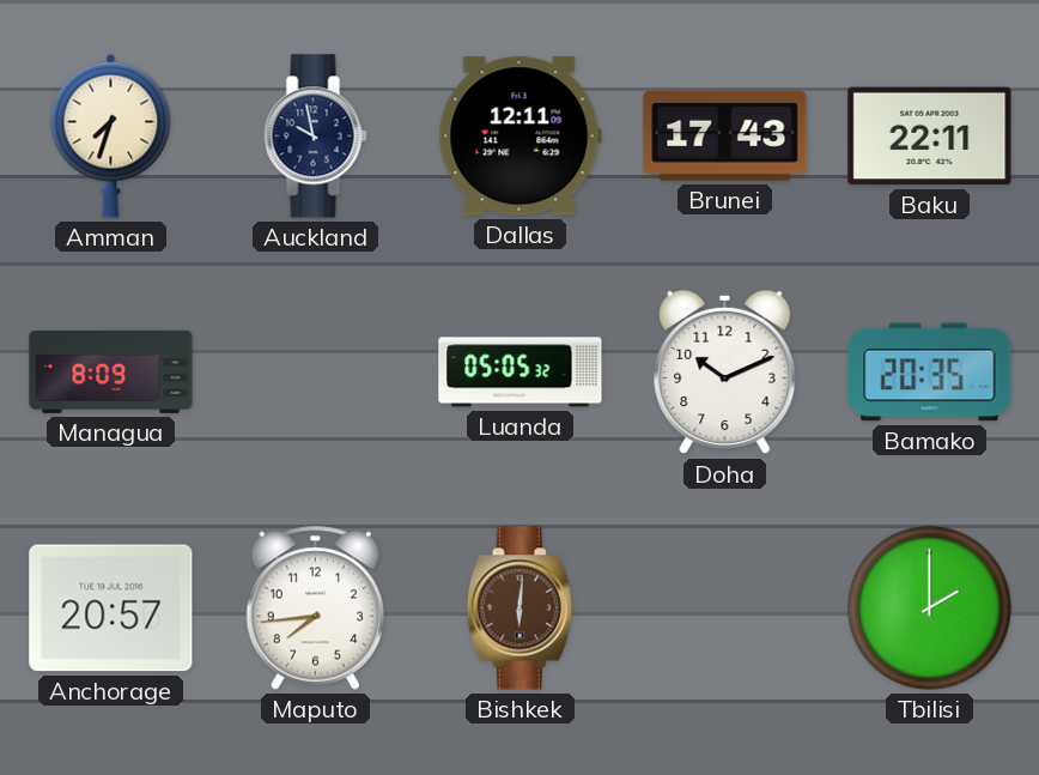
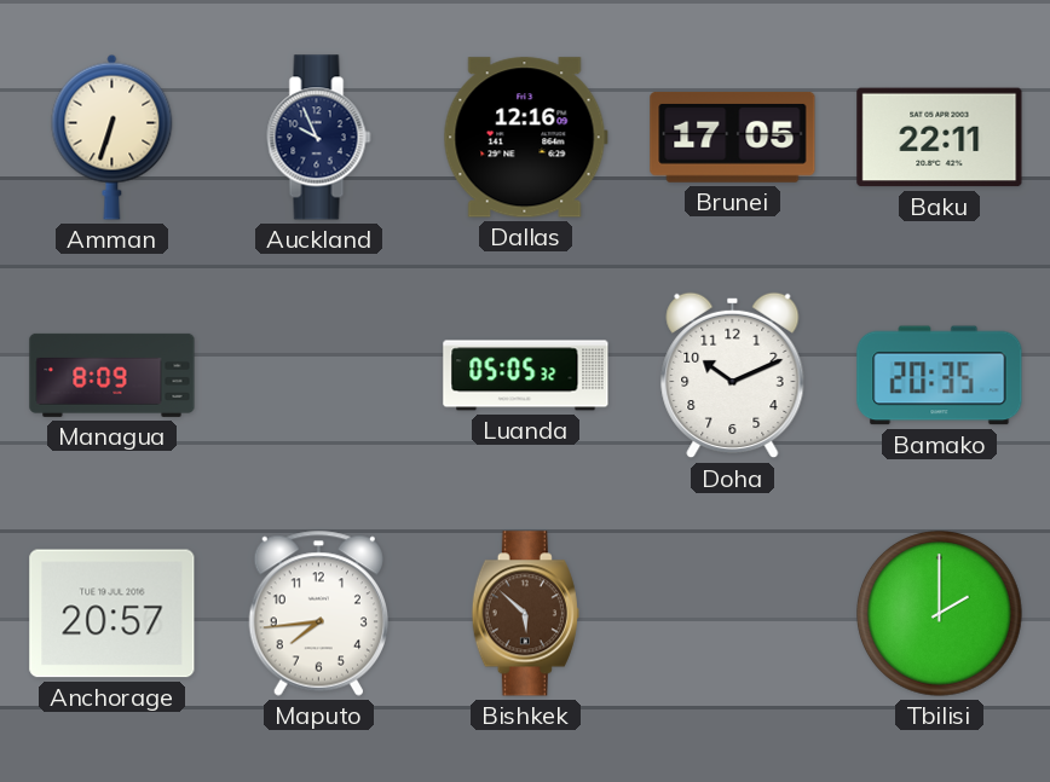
Amman: 7:33 -> 6:33 (112, 137)
Auckland: 9:58 -> 9:56 (319, 138)
Dallas: 12:11 -> 12:16 (525, 138)
Brunei: 17:43 -> 17:05 (733, 137)
Bishkek: 6:01 -> 5:52 (525, 614)
